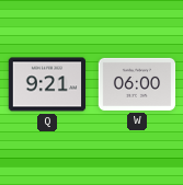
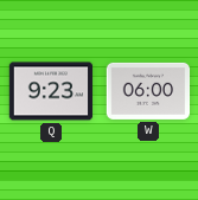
Q: 9:21 -> 9:23 (51, 91)
